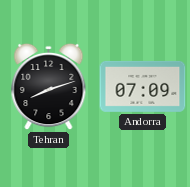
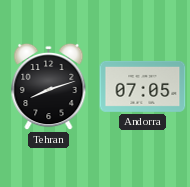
Andorra: 07:09 -> 07:05 (143, 86)
